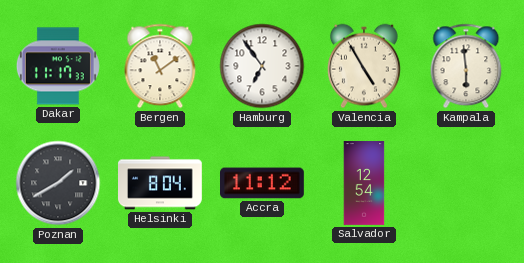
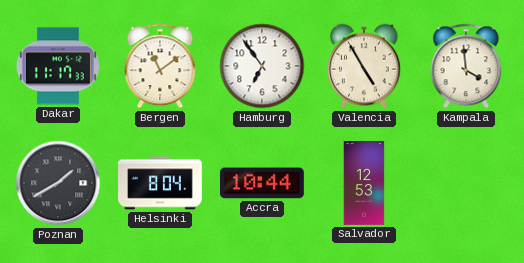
Kampala: 5:59 -> 3:59 (466, 66)
Accra: 11:12 -> 10:44 (263, 183)
Salvador: 12:54 -> 12:53 (364, 183)
